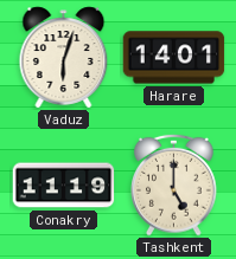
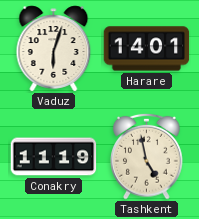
Tashkent: 5:00 -> 4:58 (147, 156)
